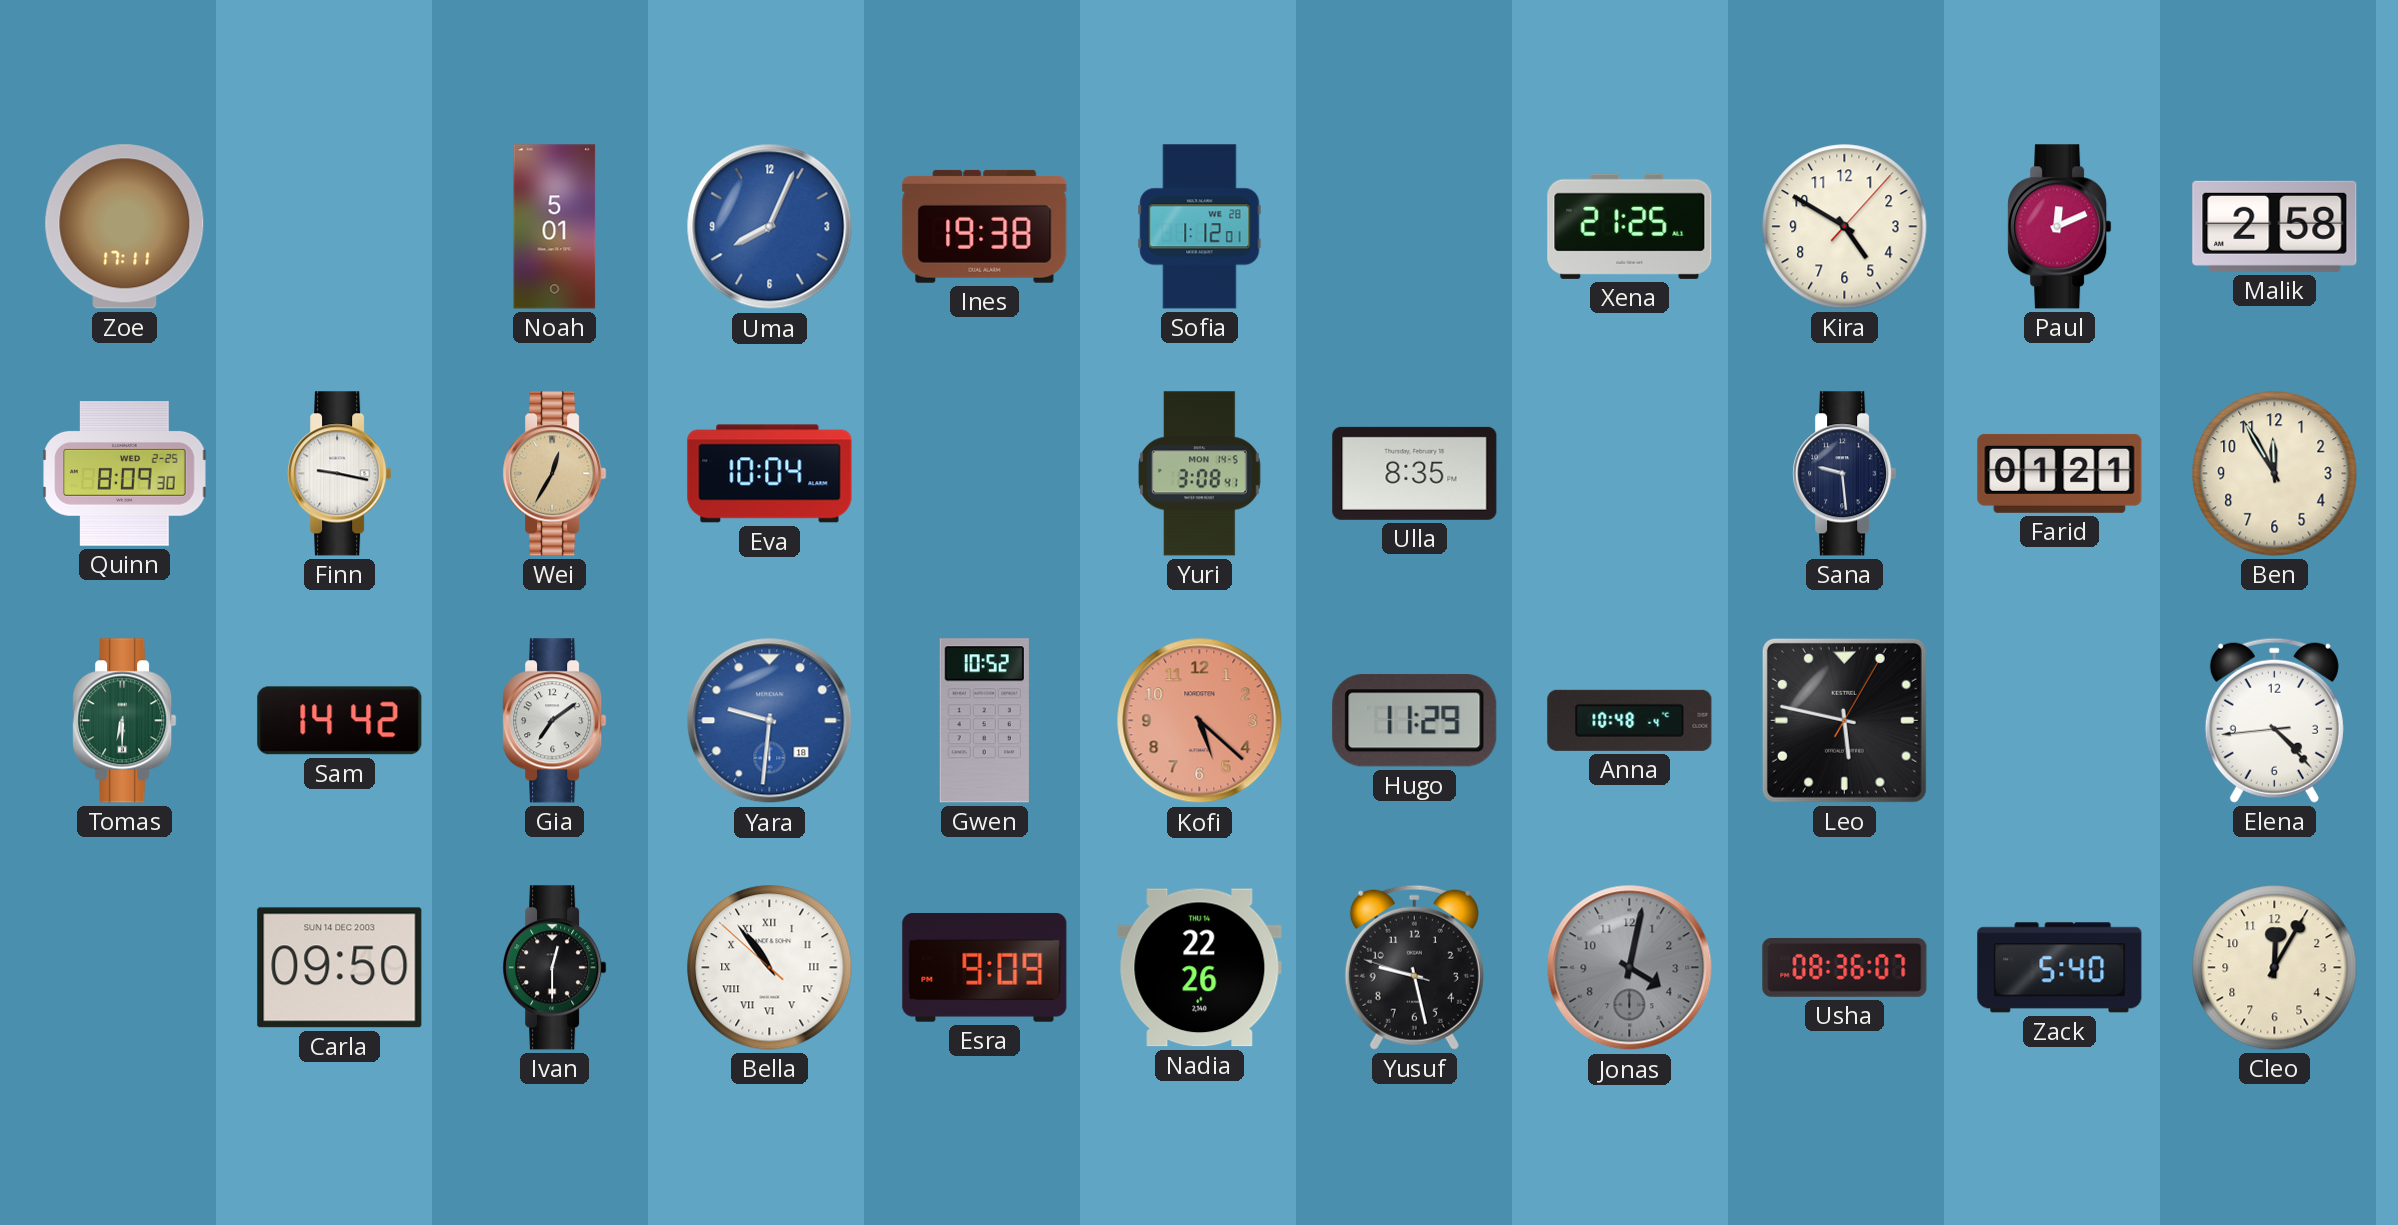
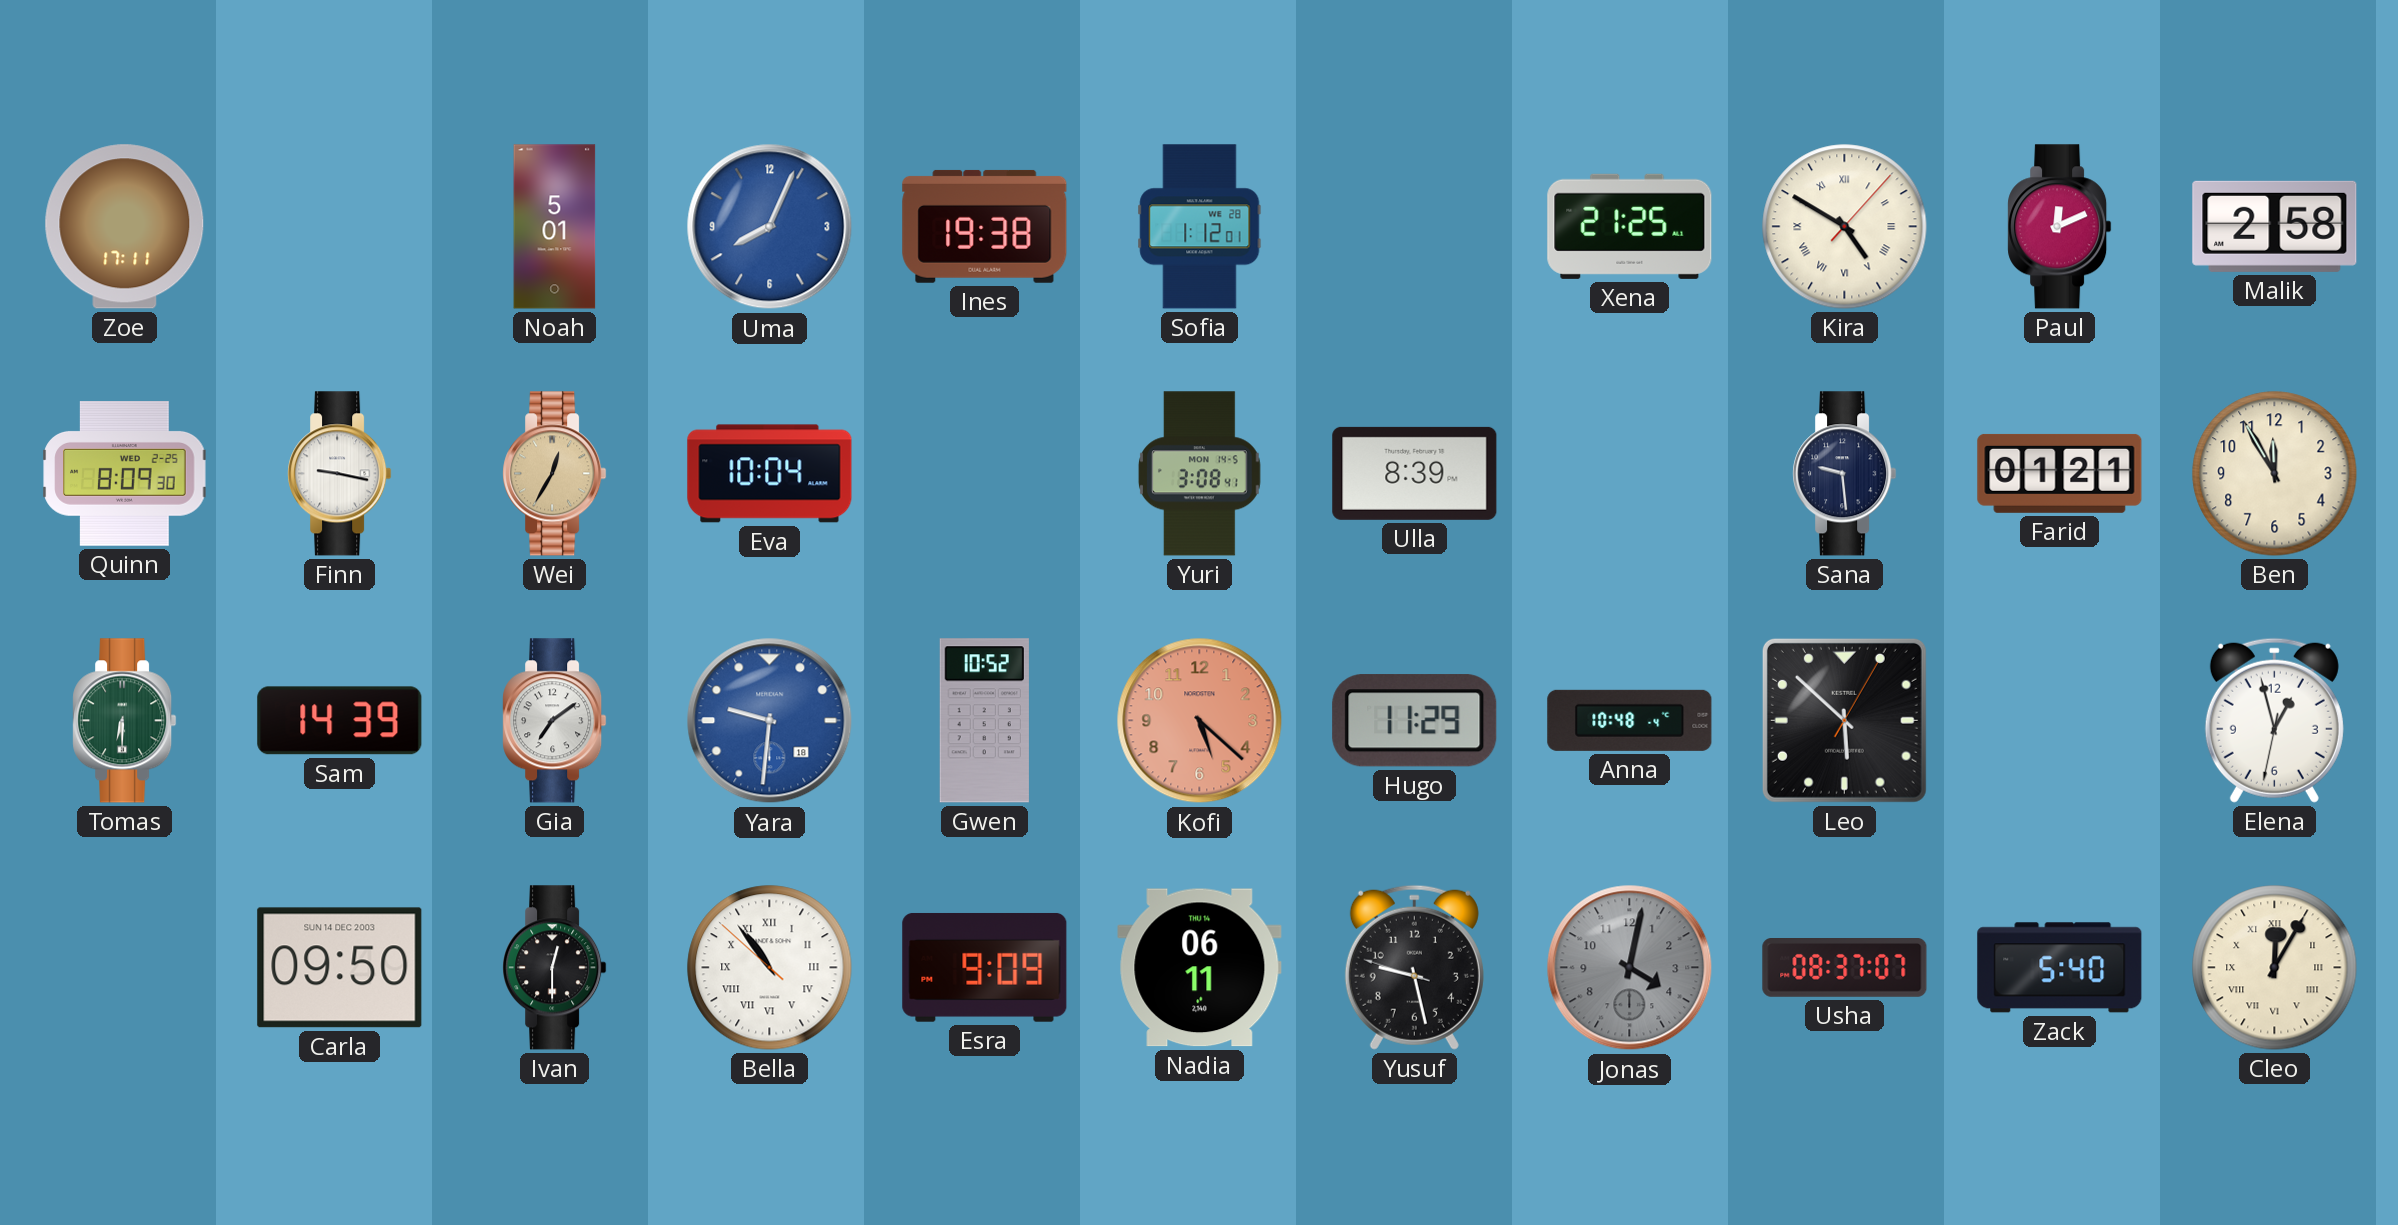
Kira numerals: Arabic -> Roman (1845, 227)
Ulla: 8:35 -> 8:39 (1415, 473)
Sam: 14:42 -> 14:39 (340, 721)
Leo: 5:47 -> 5:52 (1844, 720)
Elena: 4:22 -> 12:57 (2274, 720)
Nadia: 22:26 -> 06:11 (1200, 968)
Usha: 08:36 -> 08:37 (1845, 968)
Cleo numerals: Arabic -> Roman (2275, 968)
